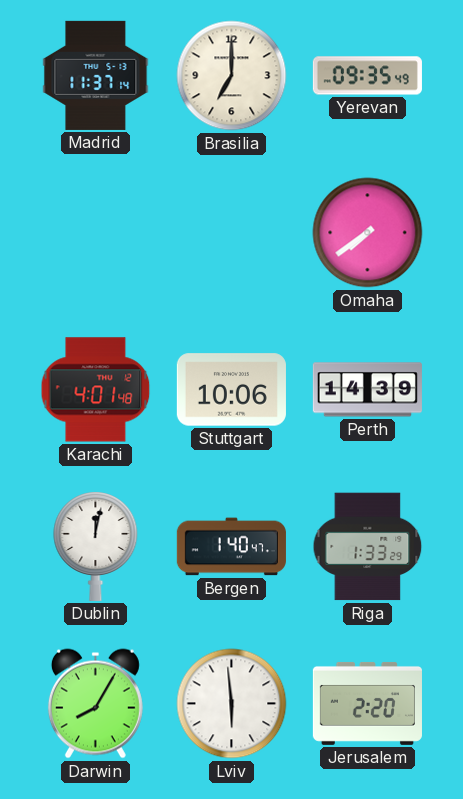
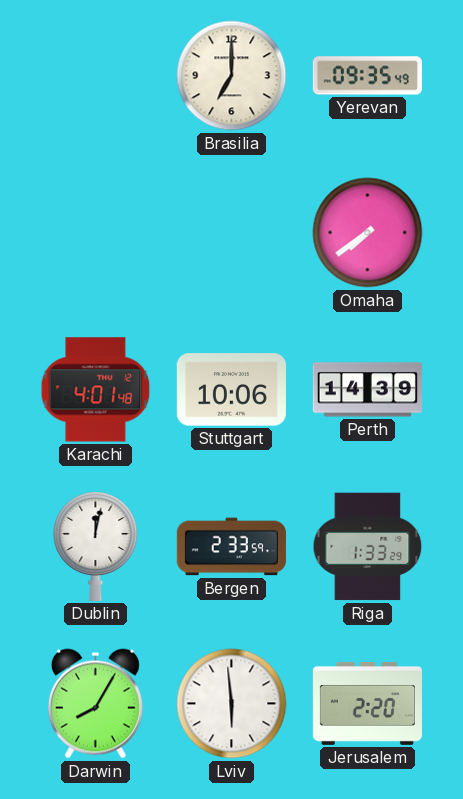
Madrid: 11:37 -> none (96, 75)
Bergen: 1:40 -> 2:33 (231, 547)
